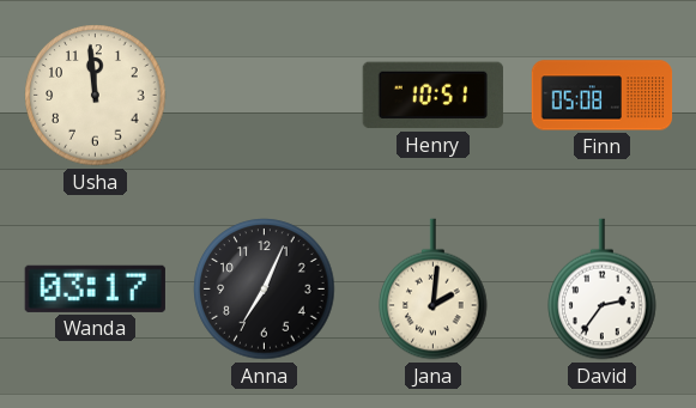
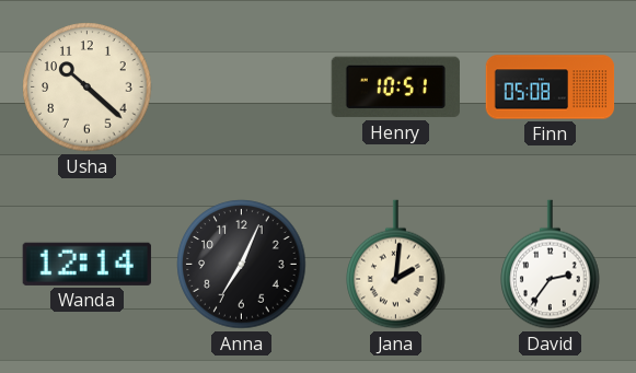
Usha: 11:59 -> 10:22 (88, 88)
Wanda: 03:17 -> 12:14 (86, 264)
